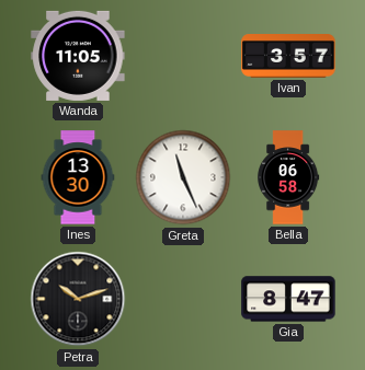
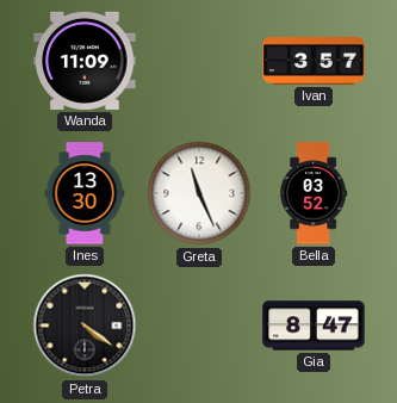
Wanda: 11:05 -> 11:09 (85, 61)
Bella: 06:58 -> 03:52 (314, 193)
Petra: 10:12 -> 4:21 (85, 325)
